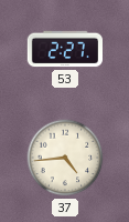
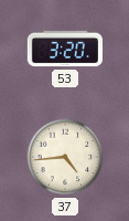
53: 2:27 -> 3:20 (64, 49)
